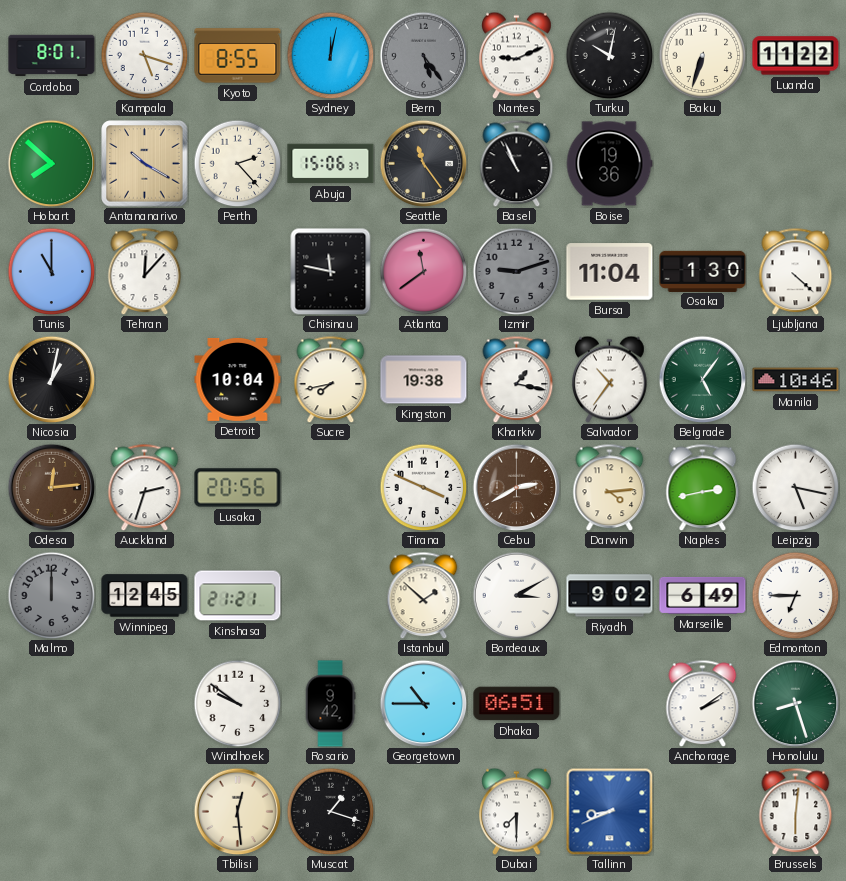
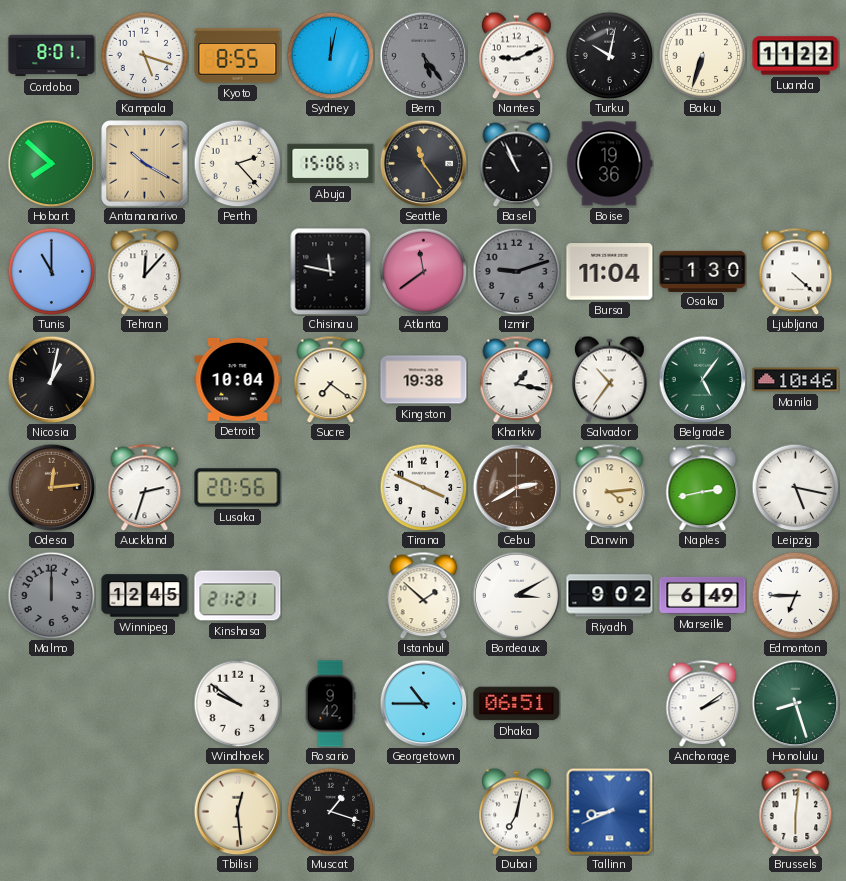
Sucre: 7:43 -> 7:21 (331, 379)
Dubai: 7:30 -> 7:02 (517, 811)
